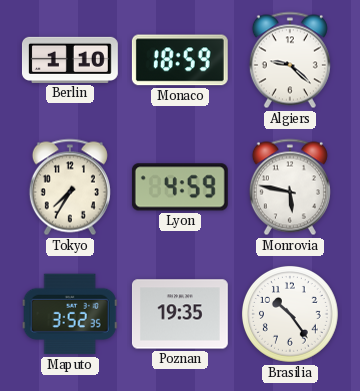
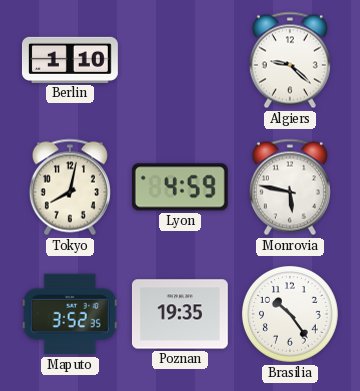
Monaco: 18:59 -> none (180, 60)
Tokyo: 7:35 -> 8:02 (70, 187)
